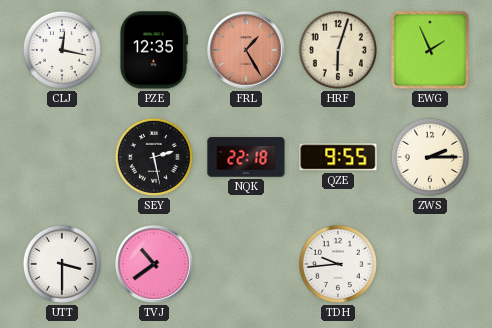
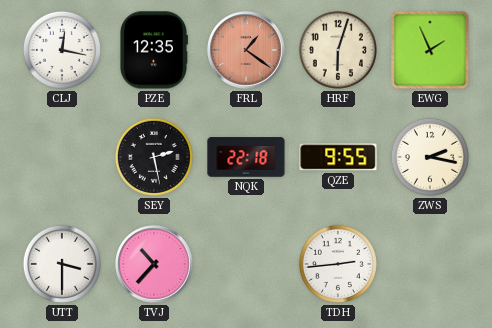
FRL: 1:25 -> 1:21 (246, 50)
ZWS: 2:15 -> 2:17 (430, 157)
TVJ: 10:39 -> 10:37 (154, 264)
TDH: 9:44 -> 2:44 (338, 264)
